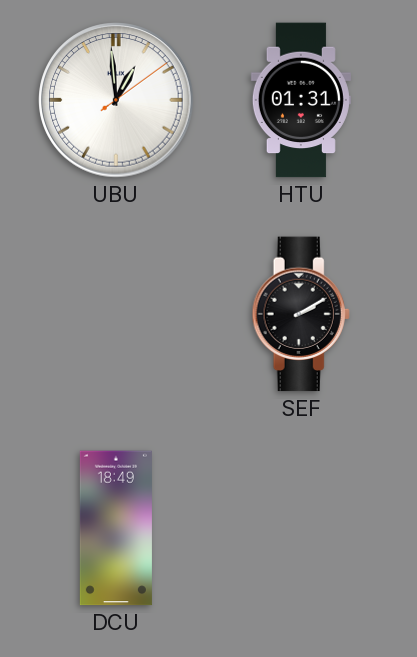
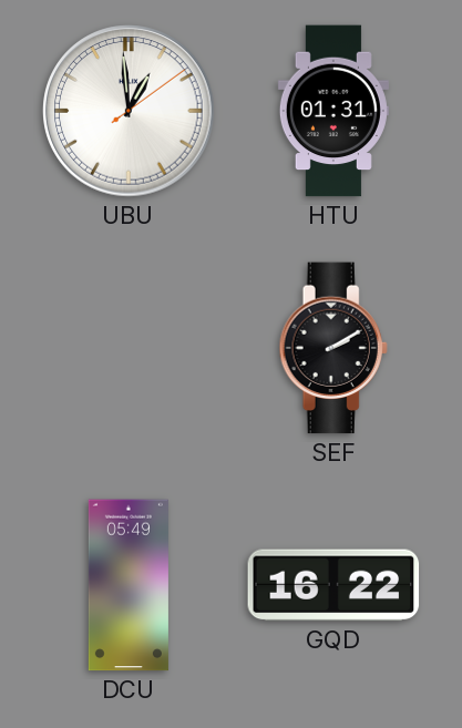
DCU: 18:49 -> 05:49 (129, 585)
GQD: none -> 16:22 (333, 585)
